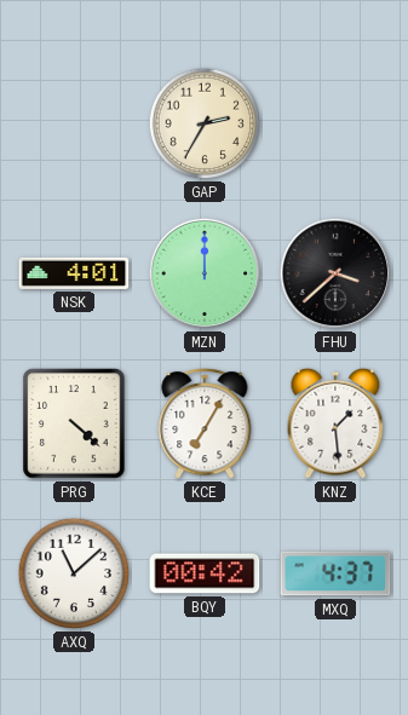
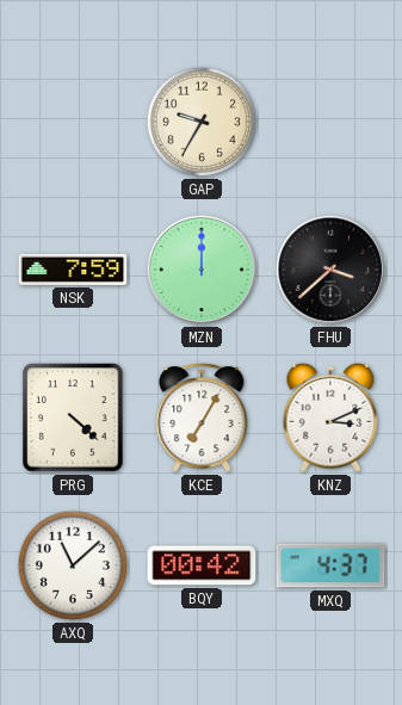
GAP: 2:35 -> 9:35 (202, 122)
NSK: 4:01 -> 7:59 (73, 270)
KNZ: 1:29 -> 3:11 (330, 418)
